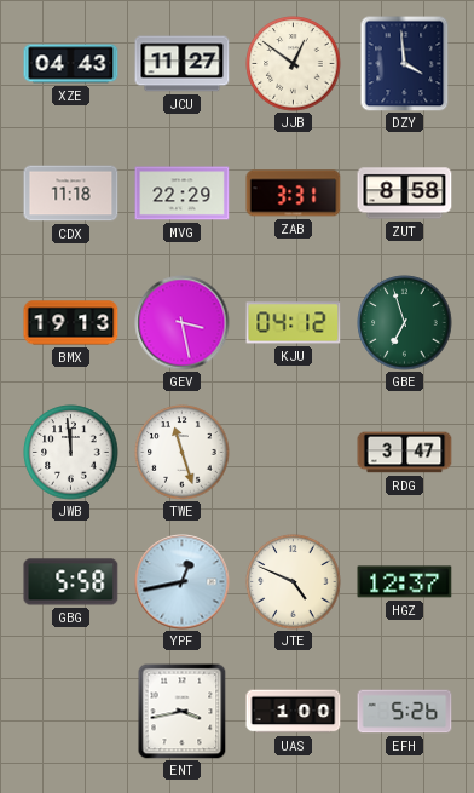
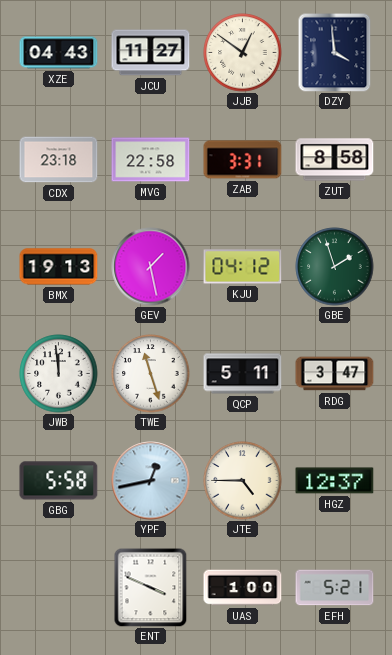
CDX: 11:18 -> 23:18 (59, 160)
MVG: 22:29 -> 22:58 (151, 160)
GEV: 3:28 -> 1:28 (151, 267)
GBE: 6:57 -> 1:57 (335, 267)
QCP: none -> 5:11 (243, 374)
JTE: 4:49 -> 4:45 (243, 481)
ENT: 3:43 -> 3:49 (151, 588)
EFH: 5:26 -> 5:21 (335, 588)
